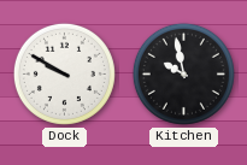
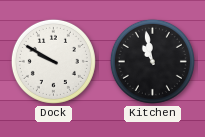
Kitchen: 9:58 -> 10:58 (152, 61)
